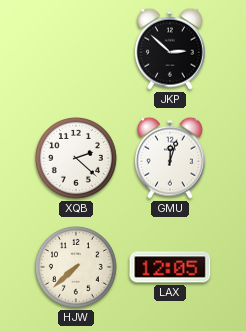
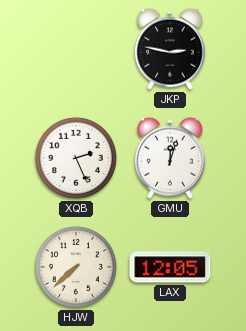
JKP: 2:52 -> 2:47 (170, 49)
XQB: 2:22 -> 2:26 (76, 158)
